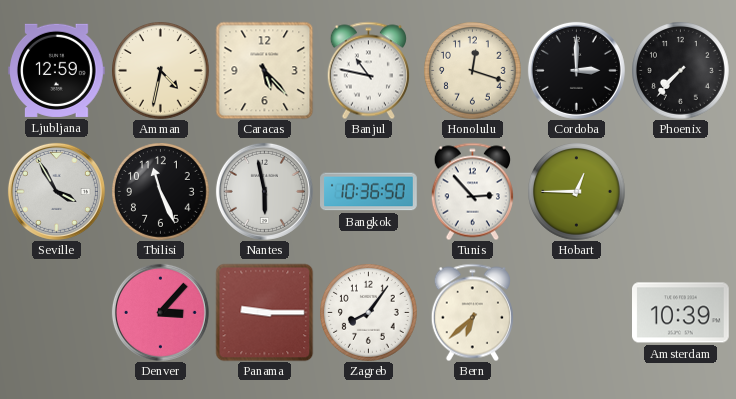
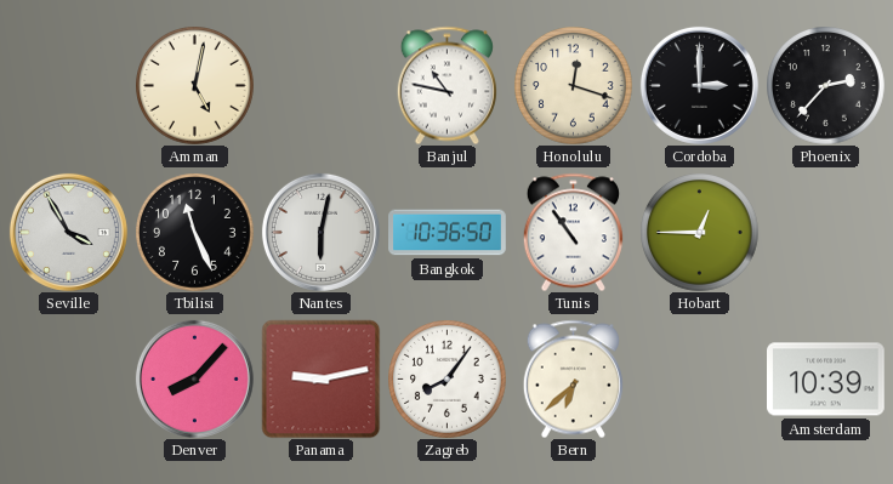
Ljubljana: 12:59 -> none (57, 70)
Amman: 4:32 -> 5:02 (195, 86)
Caracas: 5:23 -> none (264, 70)
Phoenix: 7:37 -> 2:37 (826, 86)
Nantes: 5:58 -> 6:02 (320, 232)
Tunis: 2:53 -> 10:54 (573, 232)
Denver: 3:07 -> 8:07 (194, 378)
Panama: 9:15 -> 9:13 (320, 378)
